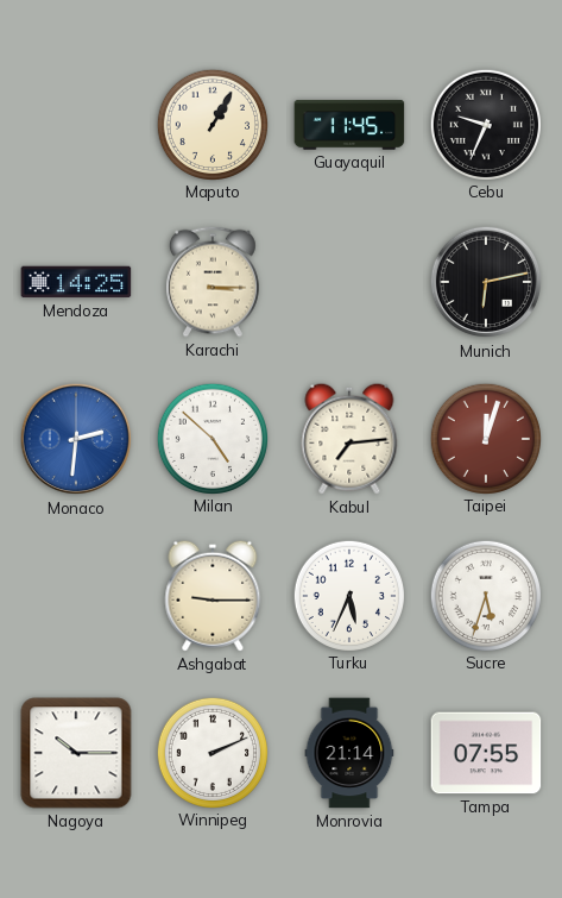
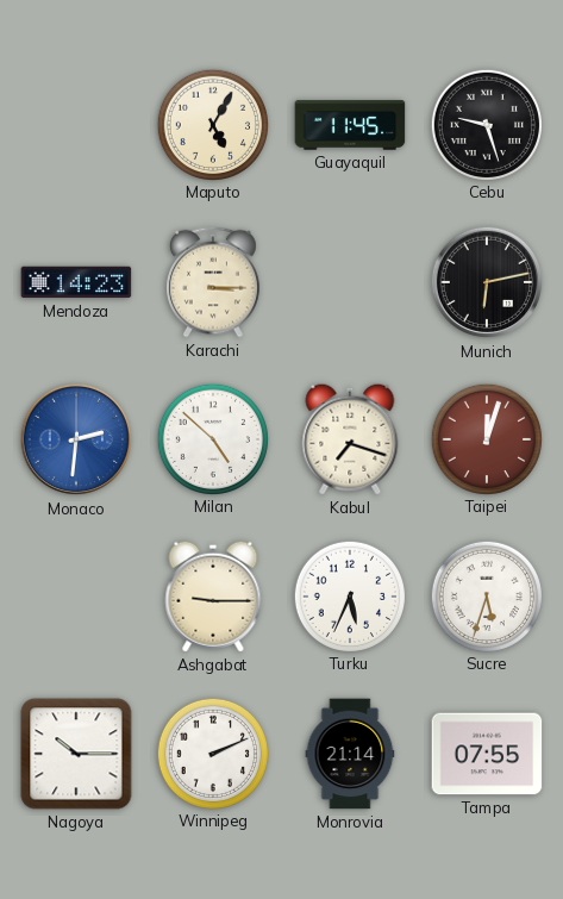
Maputo: 1:05 -> 5:05 (212, 124)
Cebu: 9:34 -> 9:27 (486, 124)
Mendoza: 14:25 -> 14:23 (76, 282)
Kabul: 7:14 -> 7:18 (350, 439)
